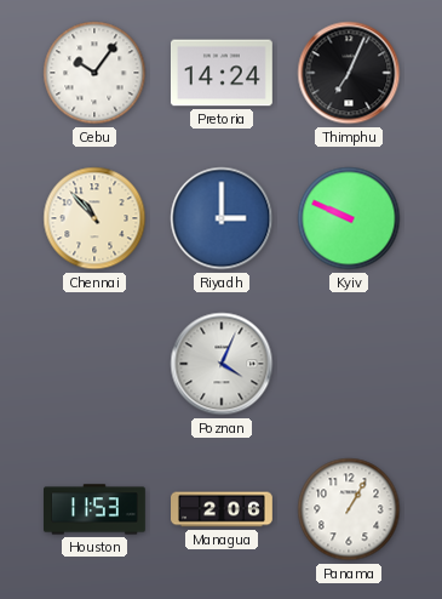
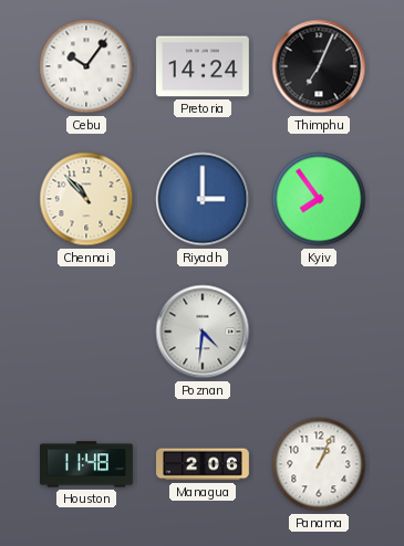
Kyiv: 9:49 -> 7:54 (319, 199)
Poznan: 4:04 -> 4:31 (203, 332)
Houston: 11:53 -> 11:48 (87, 464)
Panama: 1:05 -> 1:04 (319, 464)
